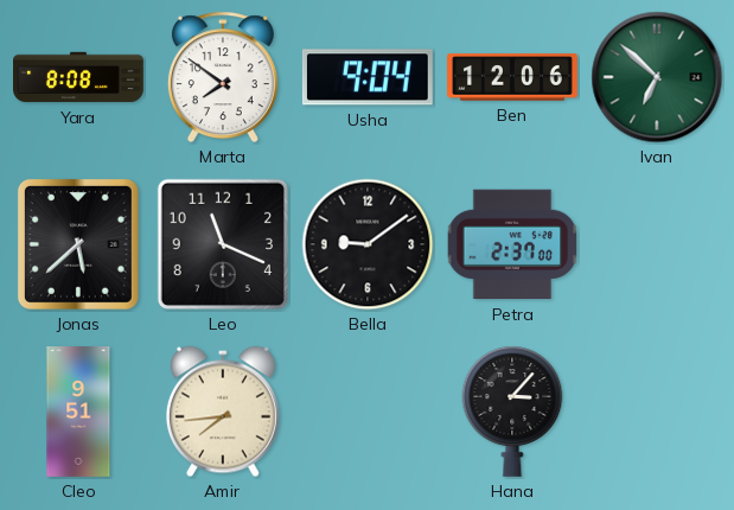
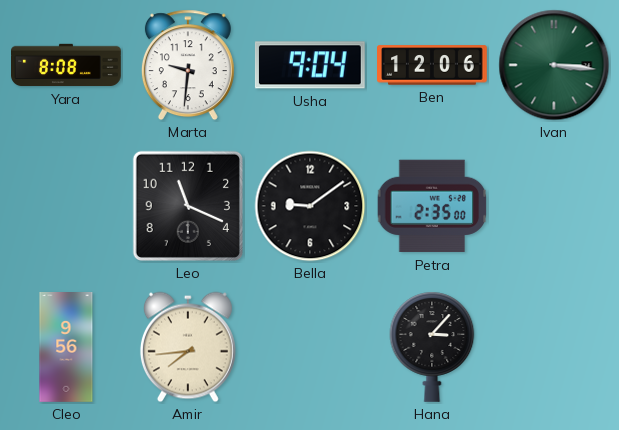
Marta: 7:51 -> 9:31 (188, 65)
Ivan: 6:52 -> 3:16 (554, 65)
Jonas: 5:38 -> none (78, 244)
Petra: 2:37 -> 2:35 (432, 206)
Cleo: 9:51 -> 9:56 (66, 348)
